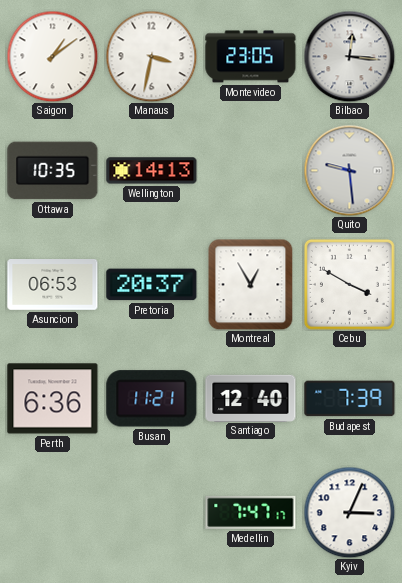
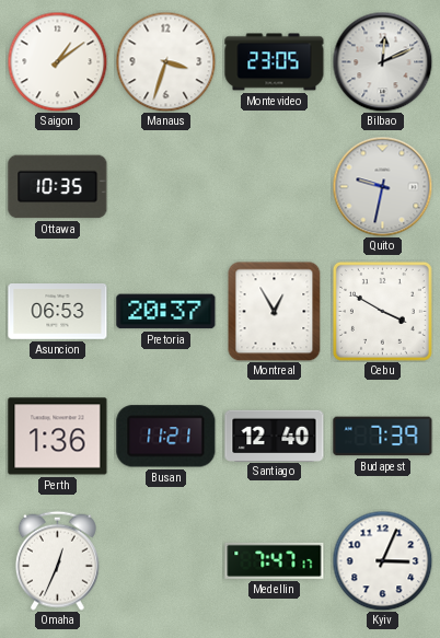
Manaus: 3:32 -> 3:33 (165, 61)
Bilbao: 12:16 -> 12:11 (382, 61)
Wellington: 14:13 -> none (152, 171)
Quito: 9:29 -> 9:32 (382, 186)
Perth: 6:36 -> 1:36 (58, 437)
Omaha: none -> 12:34 (57, 560)
